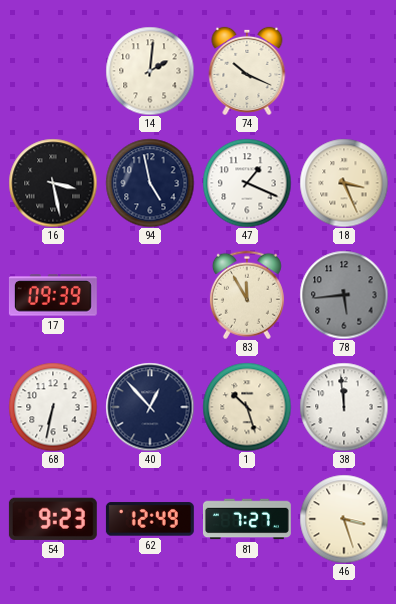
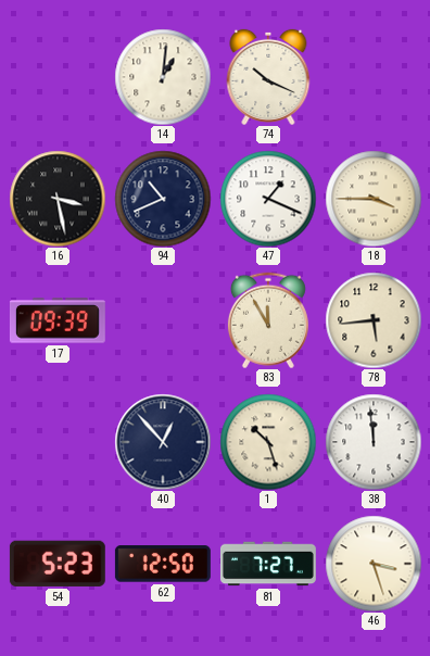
14: 2:01 -> 1:01 (163, 77)
94: 4:58 -> 10:41 (163, 199)
18: 3:26 -> 3:45 (374, 199)
78 dial: grey -> cream (374, 320)
68: 6:32 -> none (53, 407)
54: 9:23 -> 5:23 (58, 564)
62: 12:49 -> 12:50 (163, 564)
